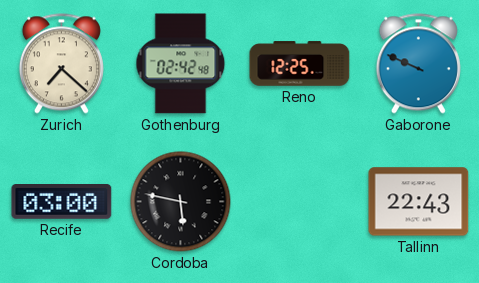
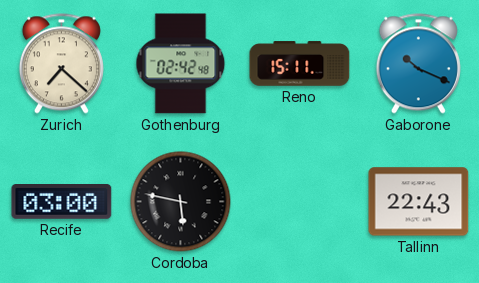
Reno: 12:25 -> 15:11 (300, 64)
Gaborone: 9:49 -> 10:19 (418, 64)
